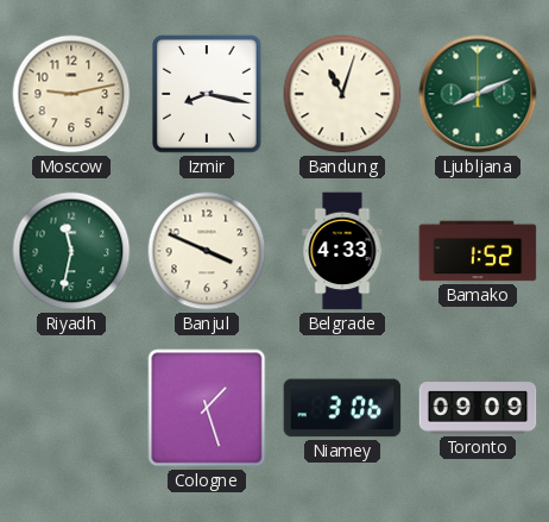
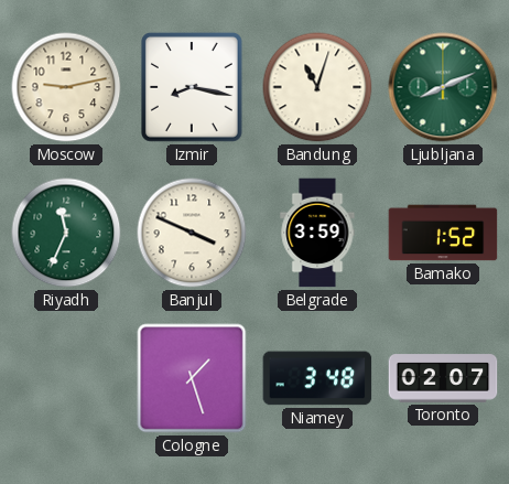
Riyadh: 11:32 -> 11:34 (66, 233)
Belgrade: 4:33 -> 3:59 (317, 233)
Niamey: 3:06 -> 3:48 (317, 378)
Toronto: 09:09 -> 02:07 (443, 378)
